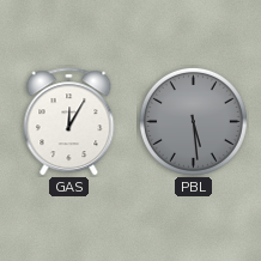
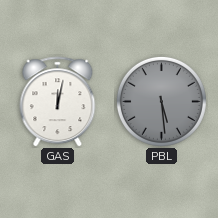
GAS: 12:05 -> 12:02 (58, 102)
